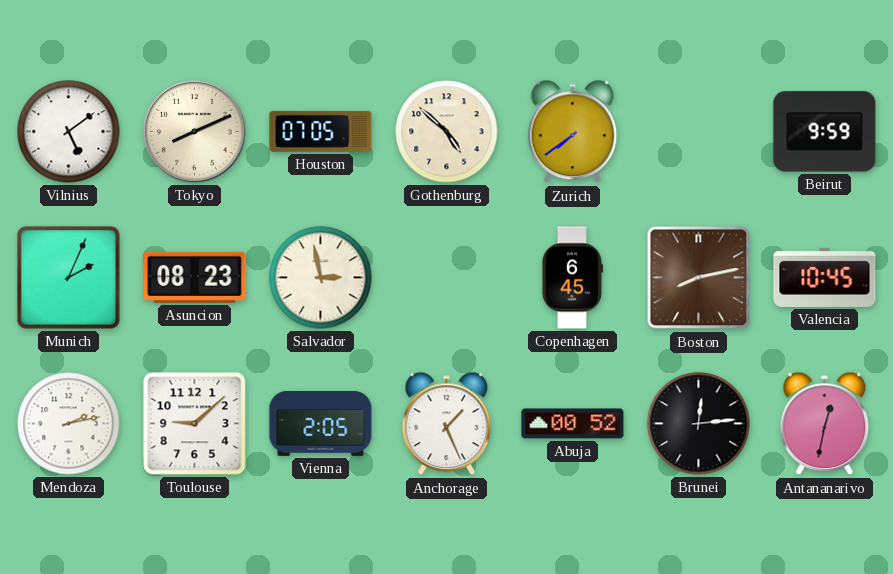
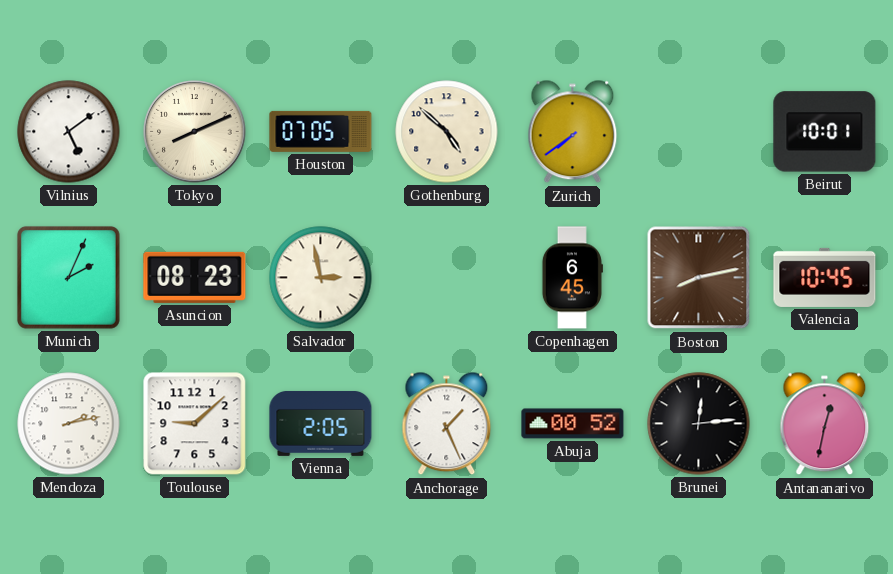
Beirut: 9:59 -> 10:01 (825, 132)
